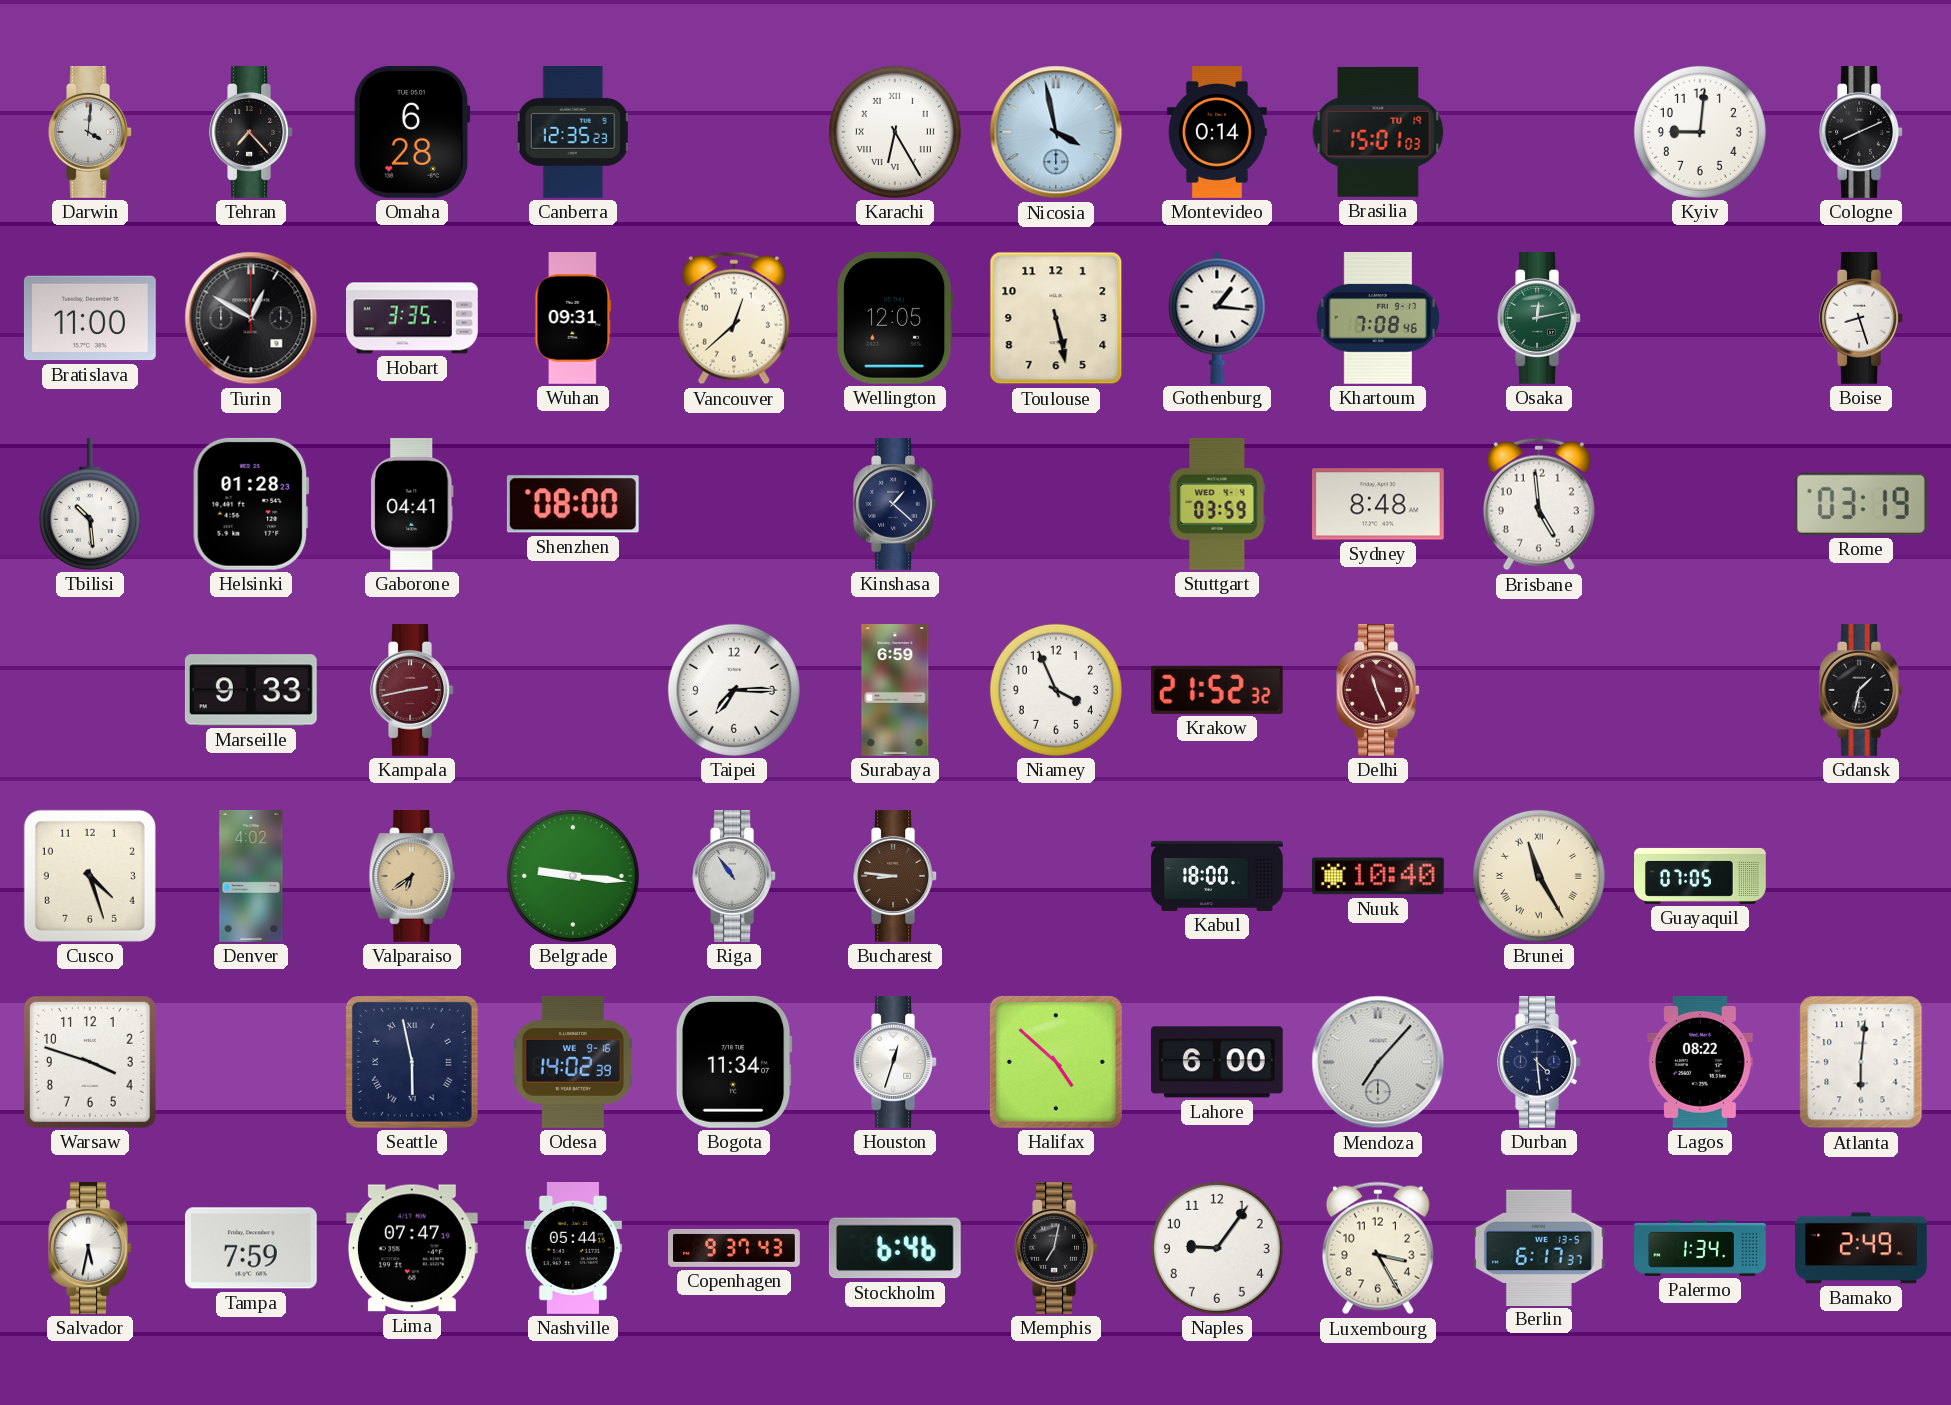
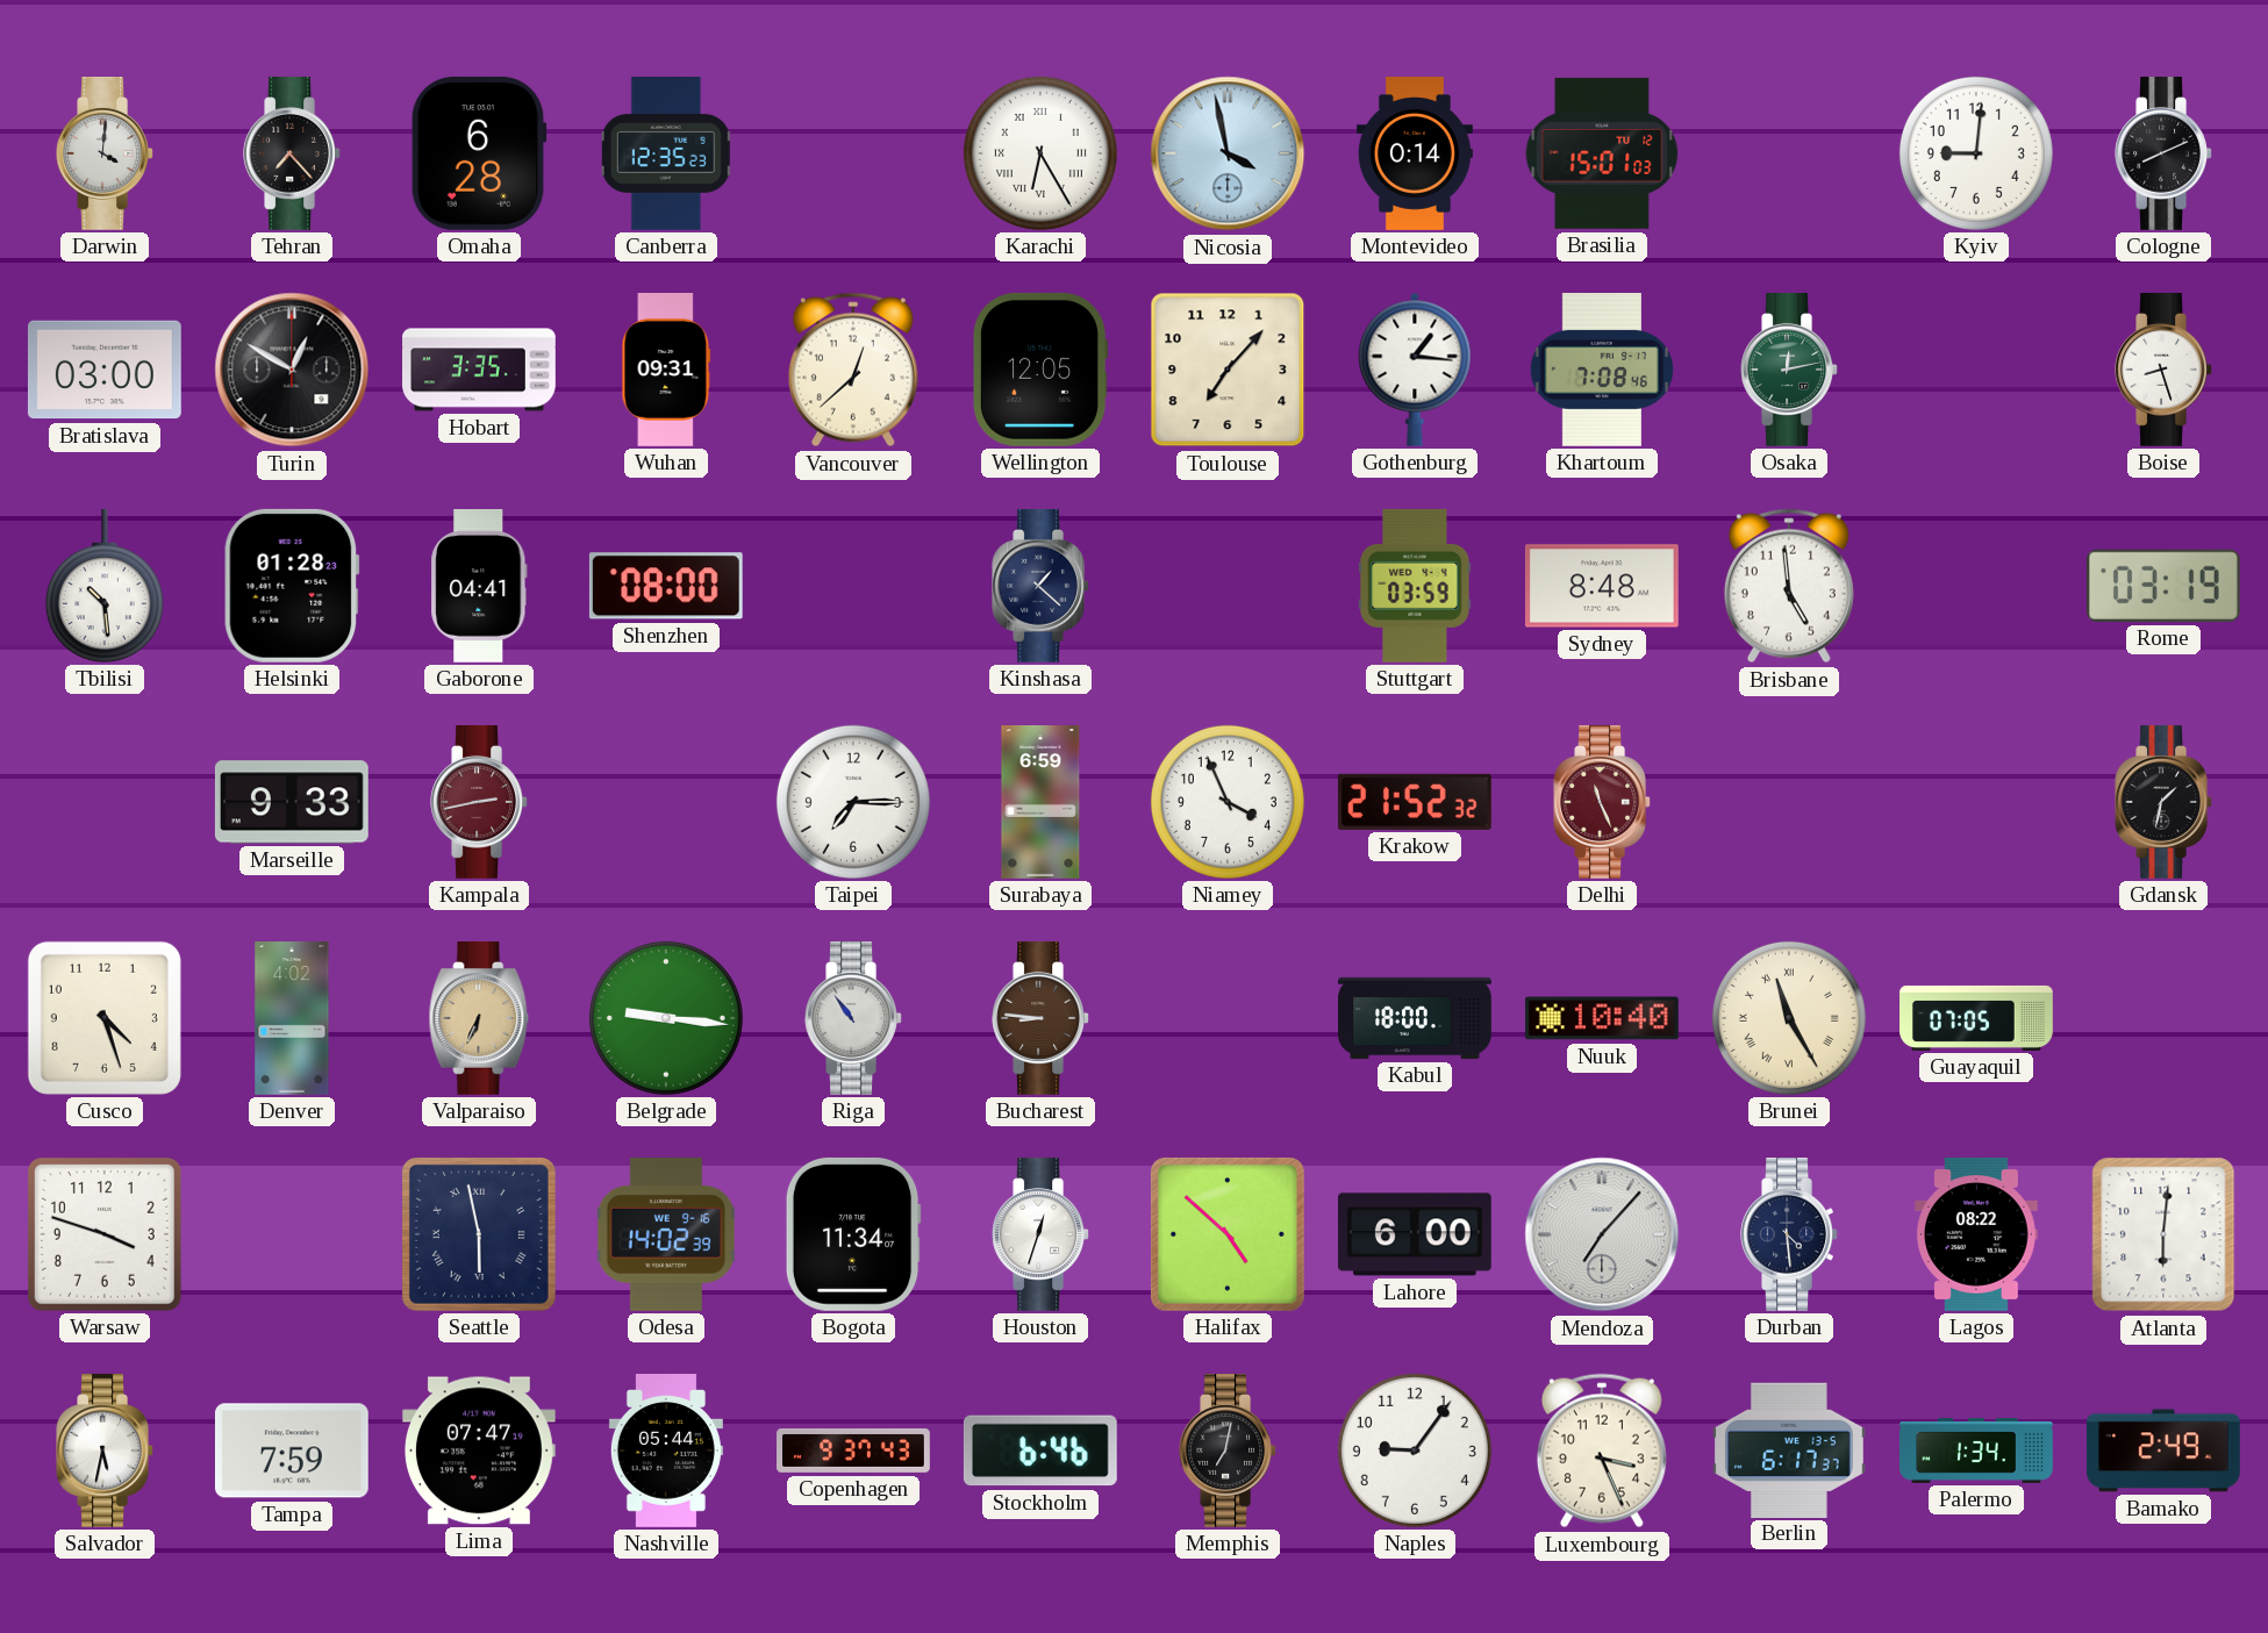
Brasilia date: TU 19 -> TU 12 (1602, 153)
Bratislava: 11:00 -> 03:00 (105, 370)
Toulouse: 5:28 -> 7:07 (1228, 370)
Valparaiso: 6:39 -> 6:34 (479, 1019)
Luxembourg: 3:25 -> 3:26 (1602, 1451)
